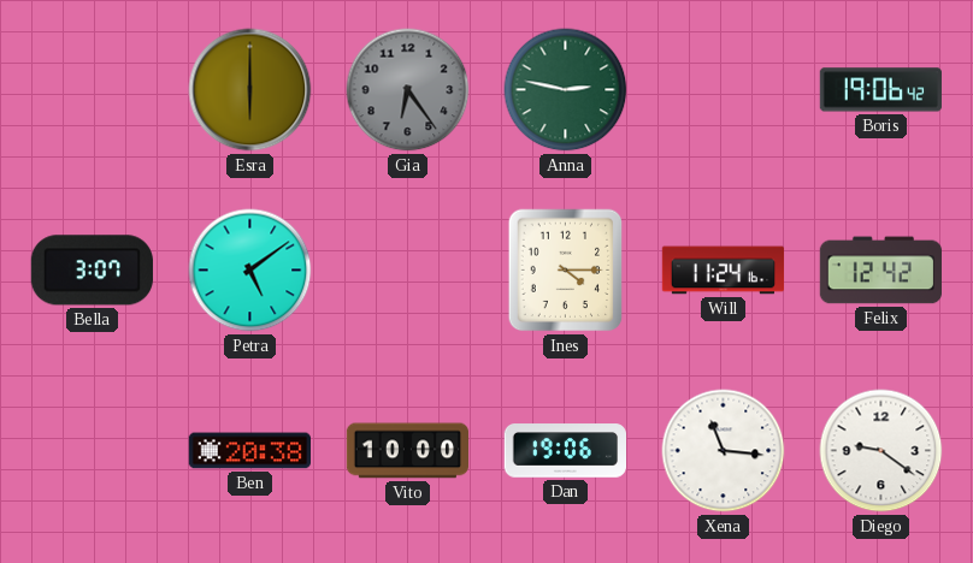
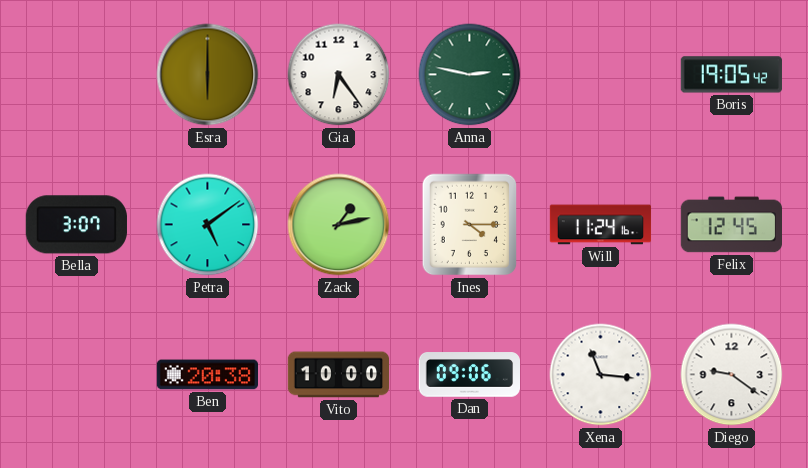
Gia dial: grey -> white (339, 75)
Boris: 19:06 -> 19:05 (731, 75)
Zack: none -> 1:13 (339, 225)
Felix: 12:42 -> 12:45 (731, 225)
Dan: 19:06 -> 09:06 (469, 375)
